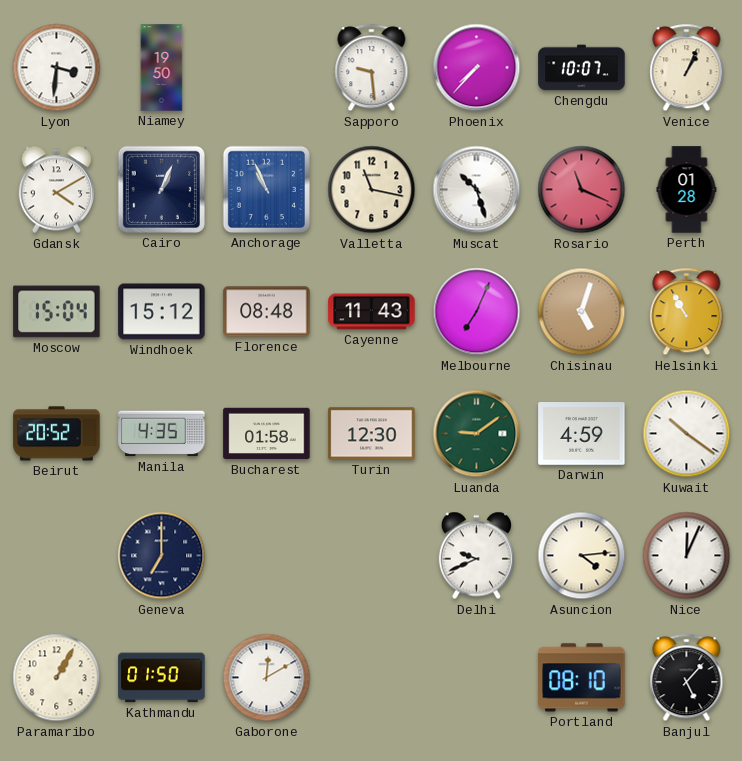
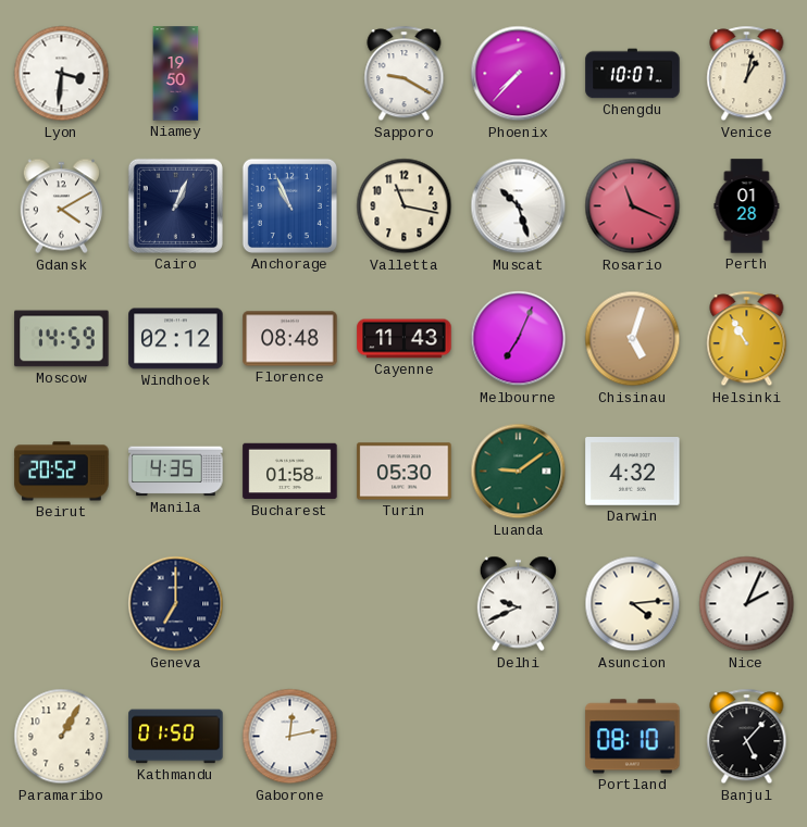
Sapporo: 9:29 -> 9:20 (405, 74)
Venice: 1:04 -> 1:02 (747, 74)
Moscow: 15:04 -> 14:59 (62, 339)
Windhoek: 15:12 -> 02:12 (176, 339)
Turin: 12:30 -> 05:30 (405, 472)
Darwin: 4:59 -> 4:32 (633, 472)
Kuwait: 10:21 -> none (687, 434)
Nice: 12:04 -> 2:04 (747, 604)
Gaborone: 12:10 -> 12:13 (290, 737)
